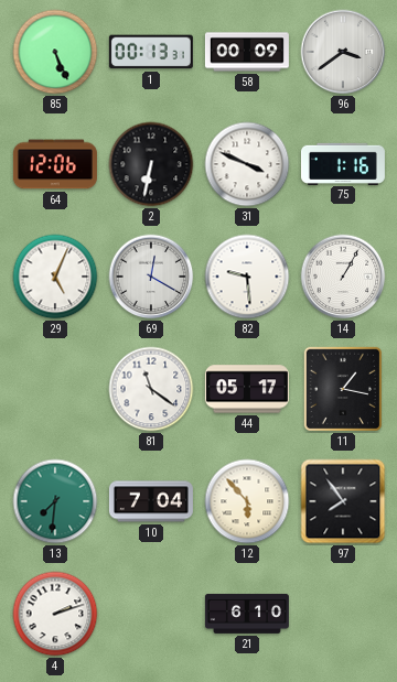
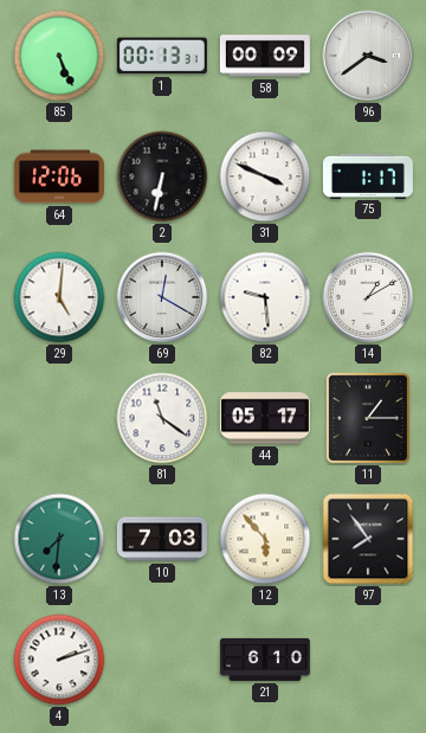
75: 1:16 -> 1:17 (368, 175)
29: 5:04 -> 5:01 (59, 297)
14: 1:05 -> 1:10 (368, 297)
11: 1:17 -> 1:15 (367, 418)
10: 7:04 -> 7:03 (162, 539)
